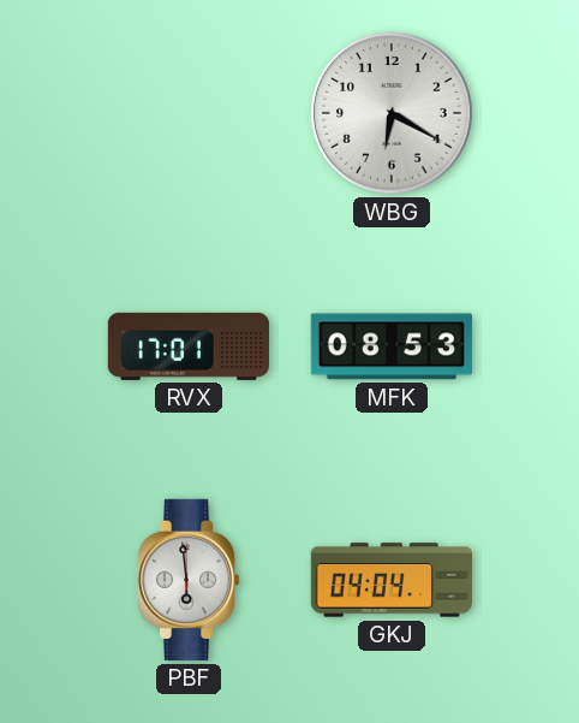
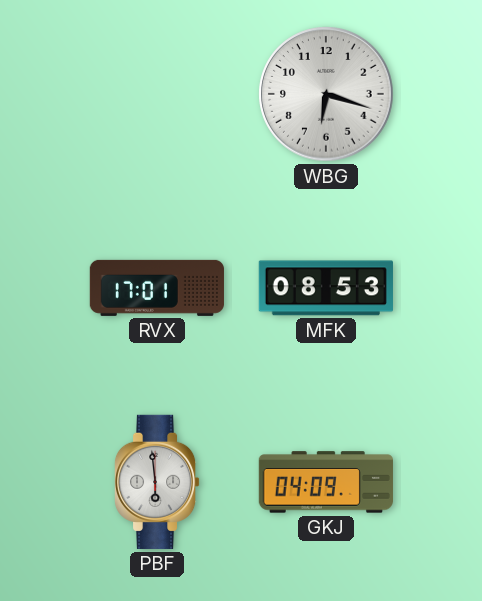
WBG: 6:20 -> 6:18 (326, 94)
GKJ: 04:04 -> 04:09 (326, 482)
